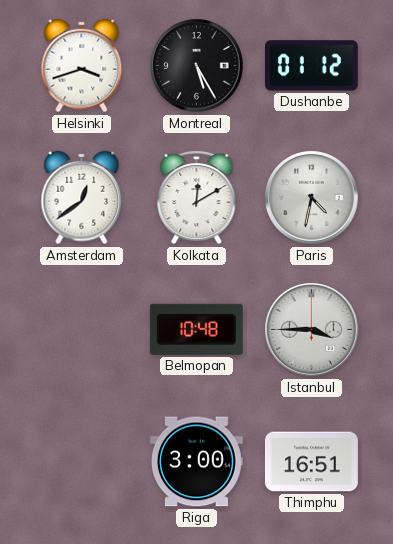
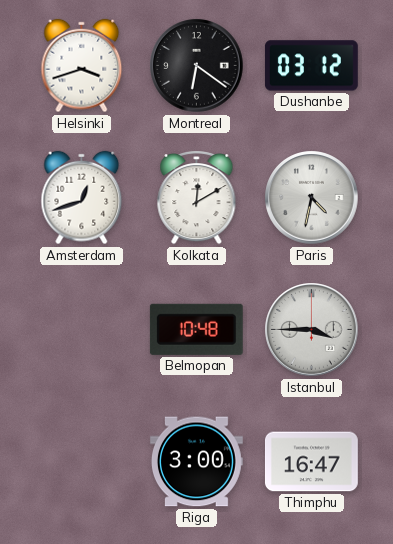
Montreal: 5:25 -> 6:21 (197, 66)
Dushanbe: 01:12 -> 03:12 (311, 66)
Amsterdam: 12:39 -> 12:42 (82, 198)
Thimphu: 16:51 -> 16:47 (312, 462)
